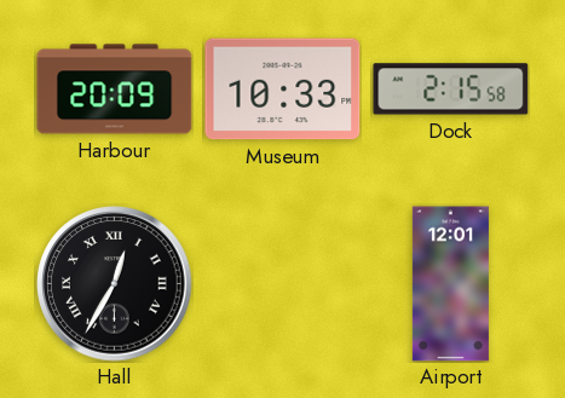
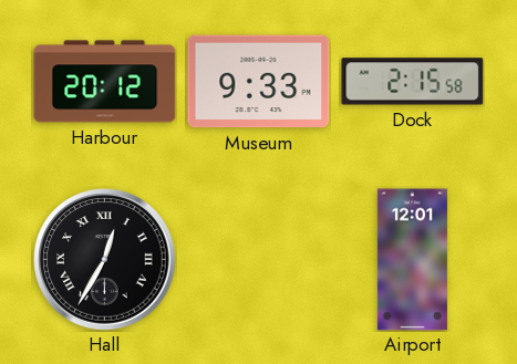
Harbour: 20:09 -> 20:12 (105, 82)
Museum: 10:33 -> 9:33 (259, 82)
